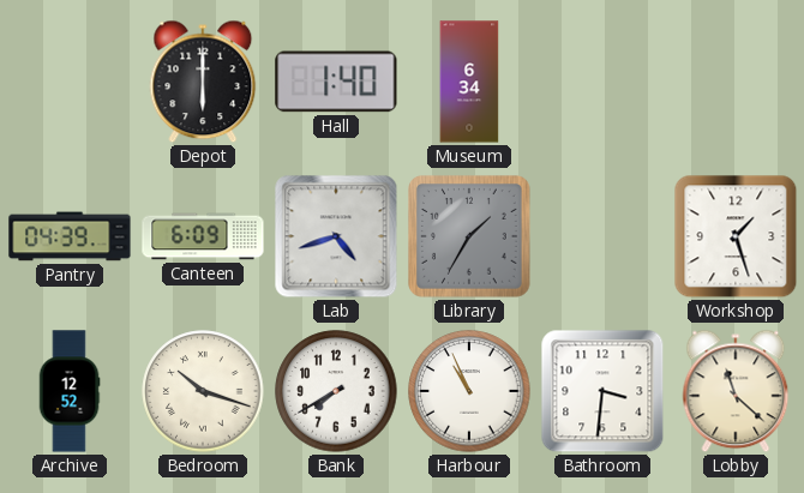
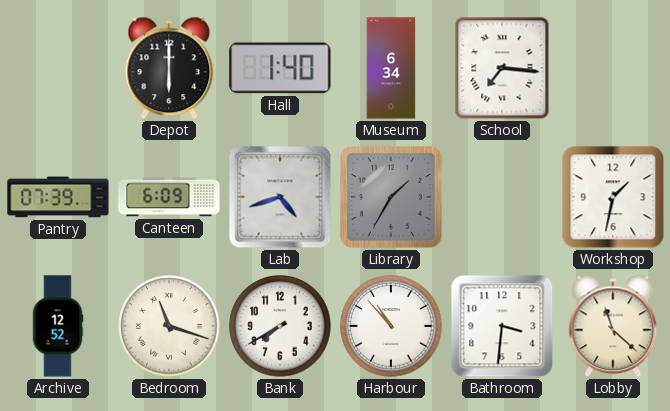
School: none -> 7:16 (502, 68)
Pantry: 04:39 -> 07:39 (58, 197)
Workshop: 1:27 -> 1:32 (613, 197)
Bedroom: 10:18 -> 11:18 (169, 326)
Harbour: 10:56 -> 10:53 (391, 326)
